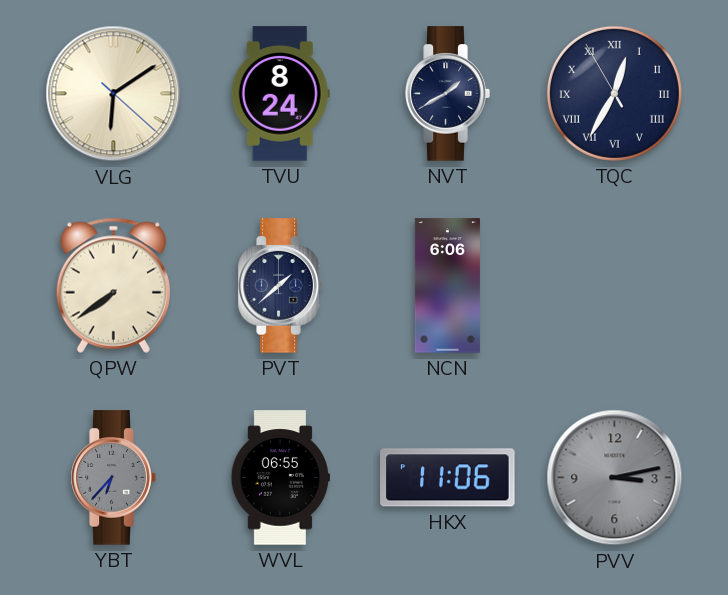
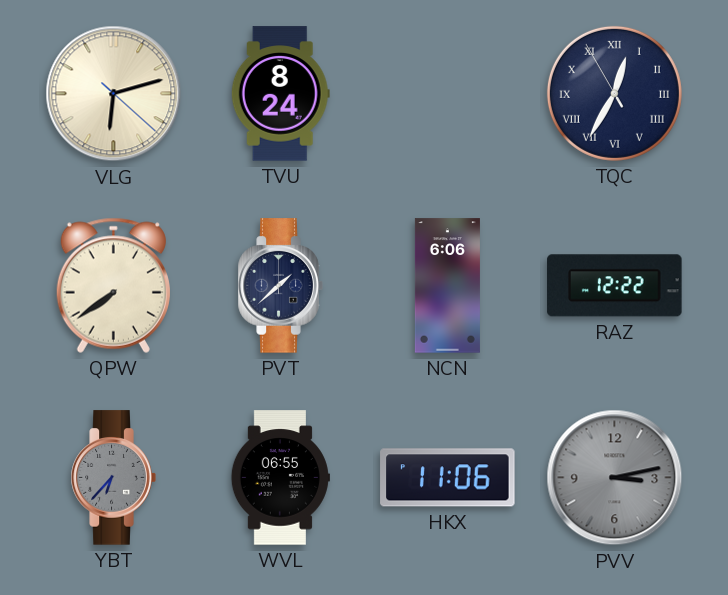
VLG: 6:09 -> 6:12 (114, 94)
NVT: 1:40 -> none (447, 94)
RAZ: none -> 12:22 (615, 286)
